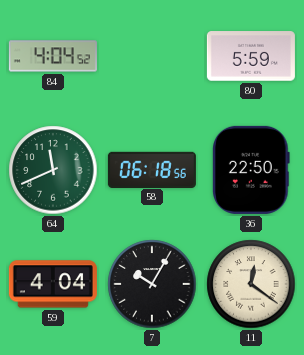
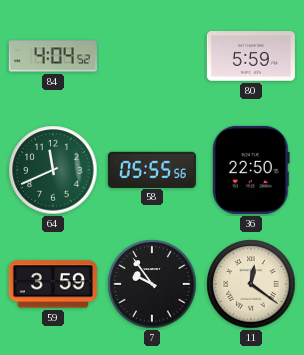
58: 06:18 -> 05:55 (152, 169)
59: 4:04 -> 3:59 (53, 284)
7: 10:05 -> 9:54 (152, 284)
